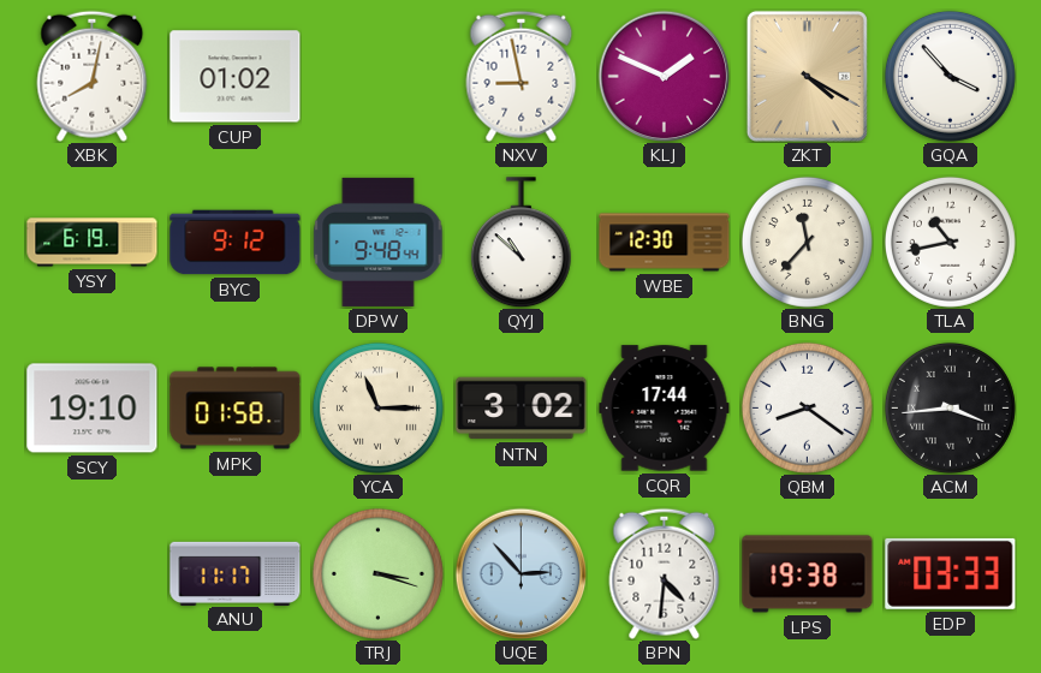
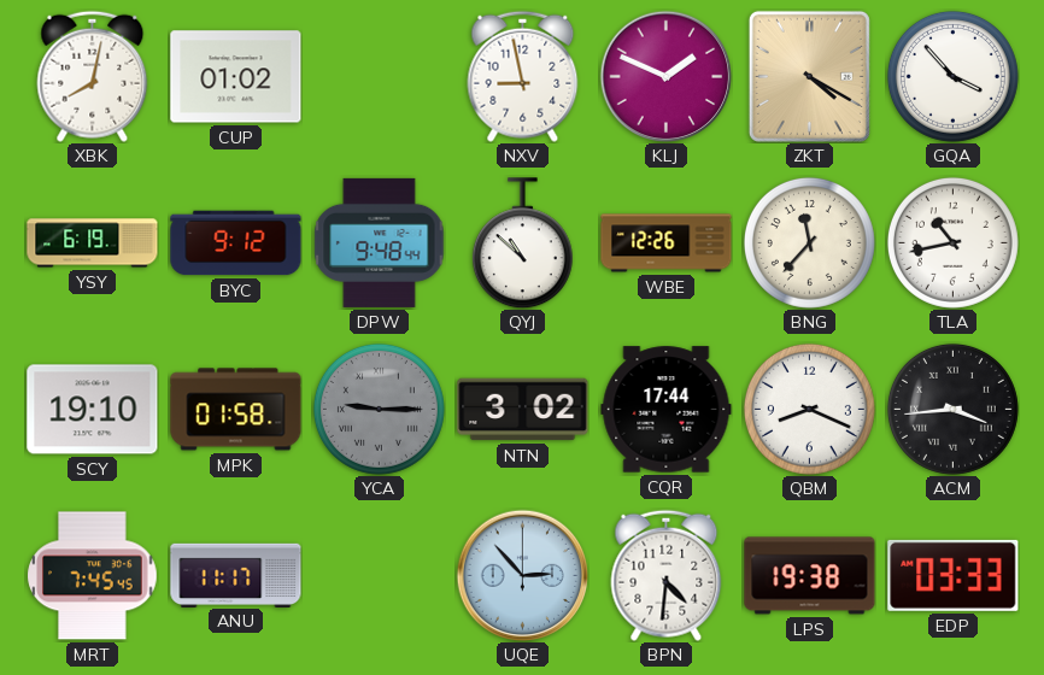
WBE: 12:30 -> 12:26 (667, 243)
YCA: 11:15 -> 9:15 (379, 409)
YCA dial: cream -> grey (379, 409)
QBM: 8:21 -> 8:19 (809, 409)
MRT: none -> 7:45 (93, 576)
TRJ: 3:18 -> none (377, 573)
